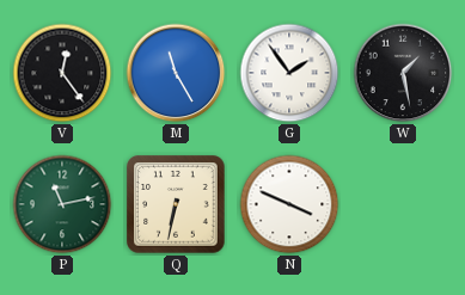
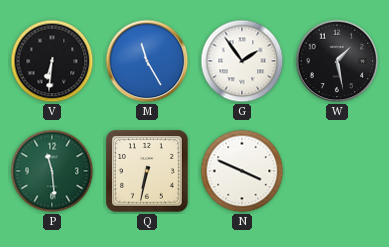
V: 12:24 -> 6:31 (52, 61)
P: 11:13 -> 11:29 (52, 171)
